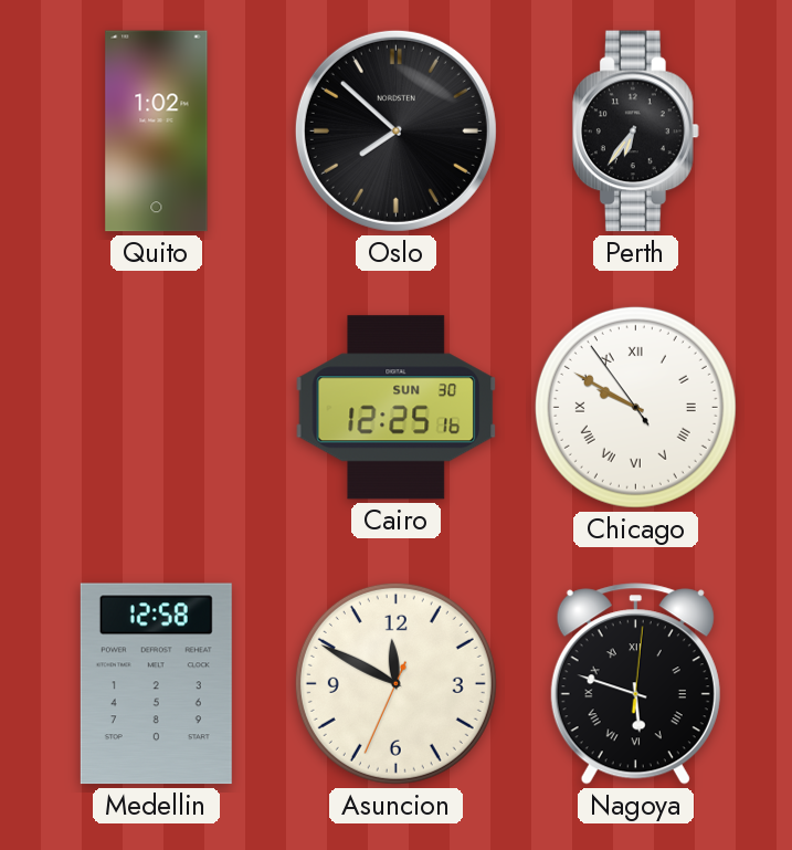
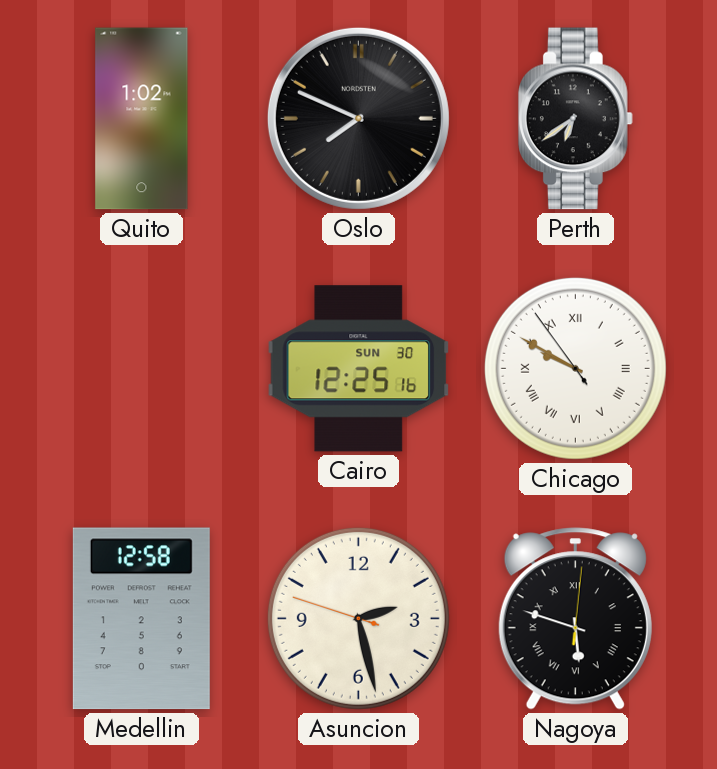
Oslo: 7:52 -> 7:49 (358, 118)
Perth: 6:36 -> 6:39 (575, 119)
Asuncion: 11:49 -> 2:27 (358, 618)
